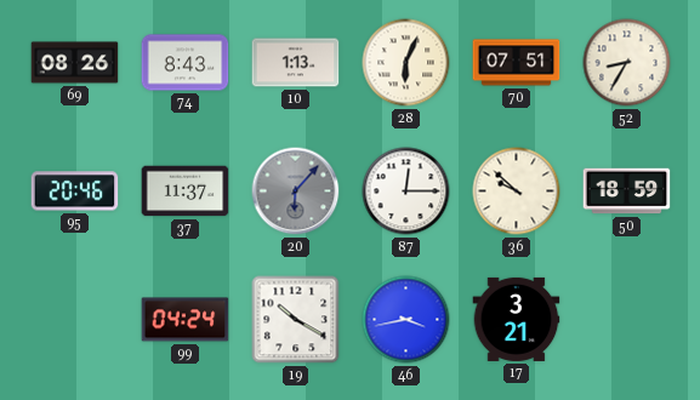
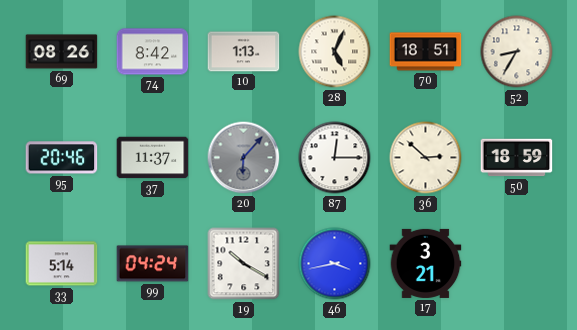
74: 8:43 -> 8:42 (153, 52)
28: 6:04 -> 5:04 (335, 52)
70: 07:51 -> 18:51 (426, 52)
36: 9:52 -> 2:52 (426, 158)
33: none -> 5:14 (62, 264)
